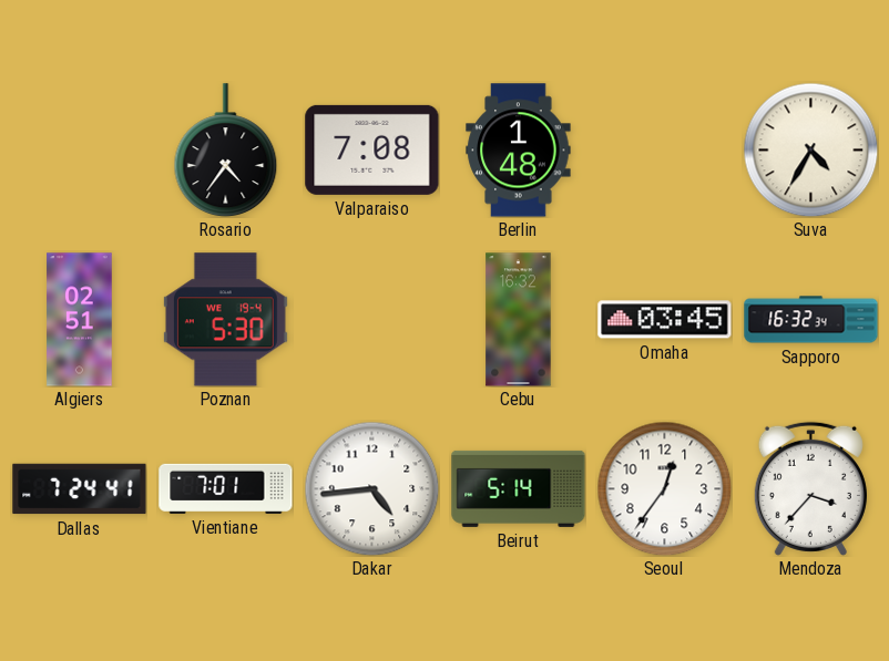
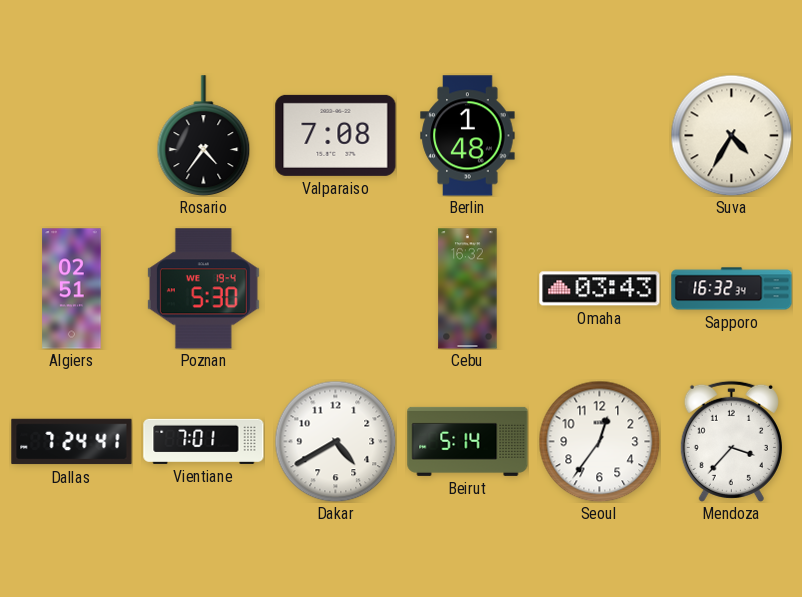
Omaha: 03:45 -> 03:43 (600, 289)
Dakar: 4:44 -> 4:40 (335, 441)
